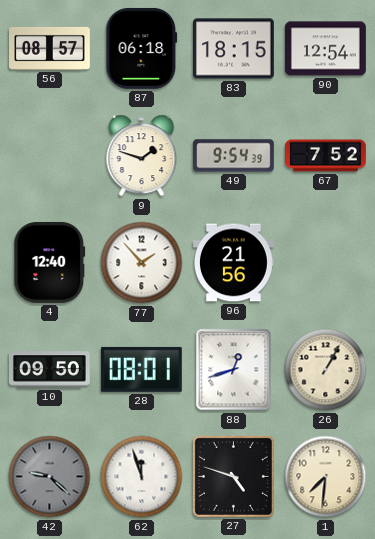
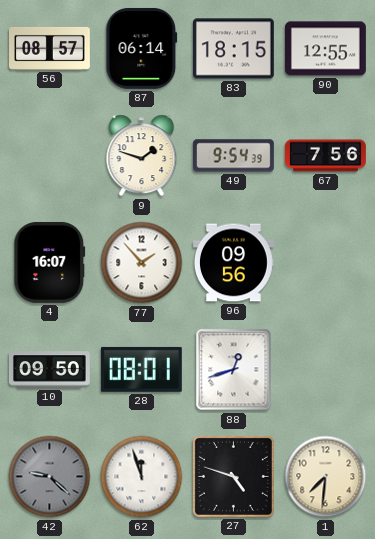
87: 06:18 -> 06:14 (142, 48)
90: 12:54 -> 12:55 (325, 49)
67: 7:52 -> 7:56 (326, 156)
4: 12:40 -> 16:07 (50, 262)
96: 21:56 -> 09:56 (233, 263)
26: 1:05 -> none (326, 370)
